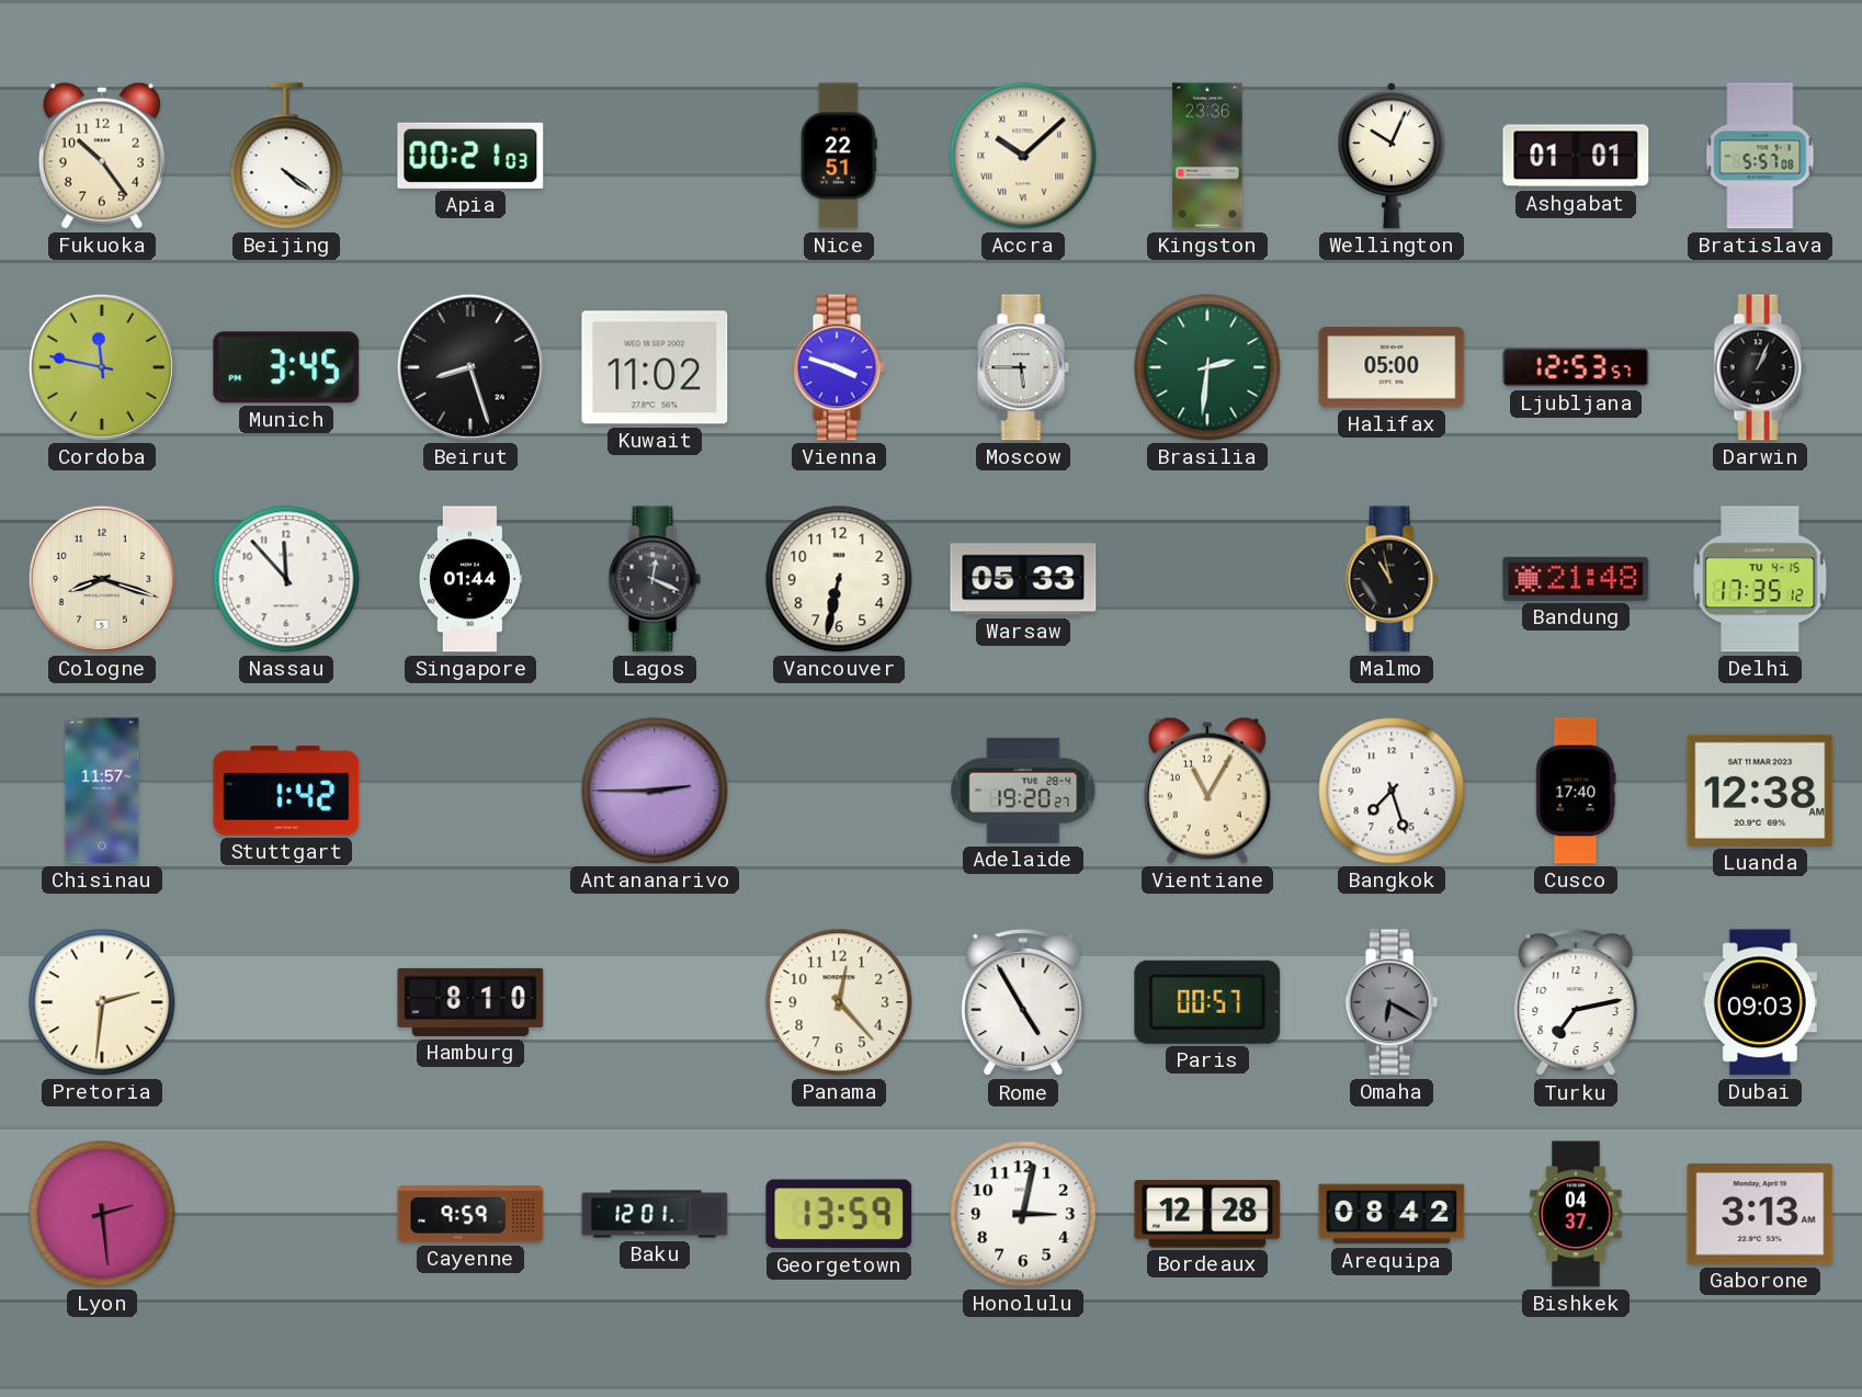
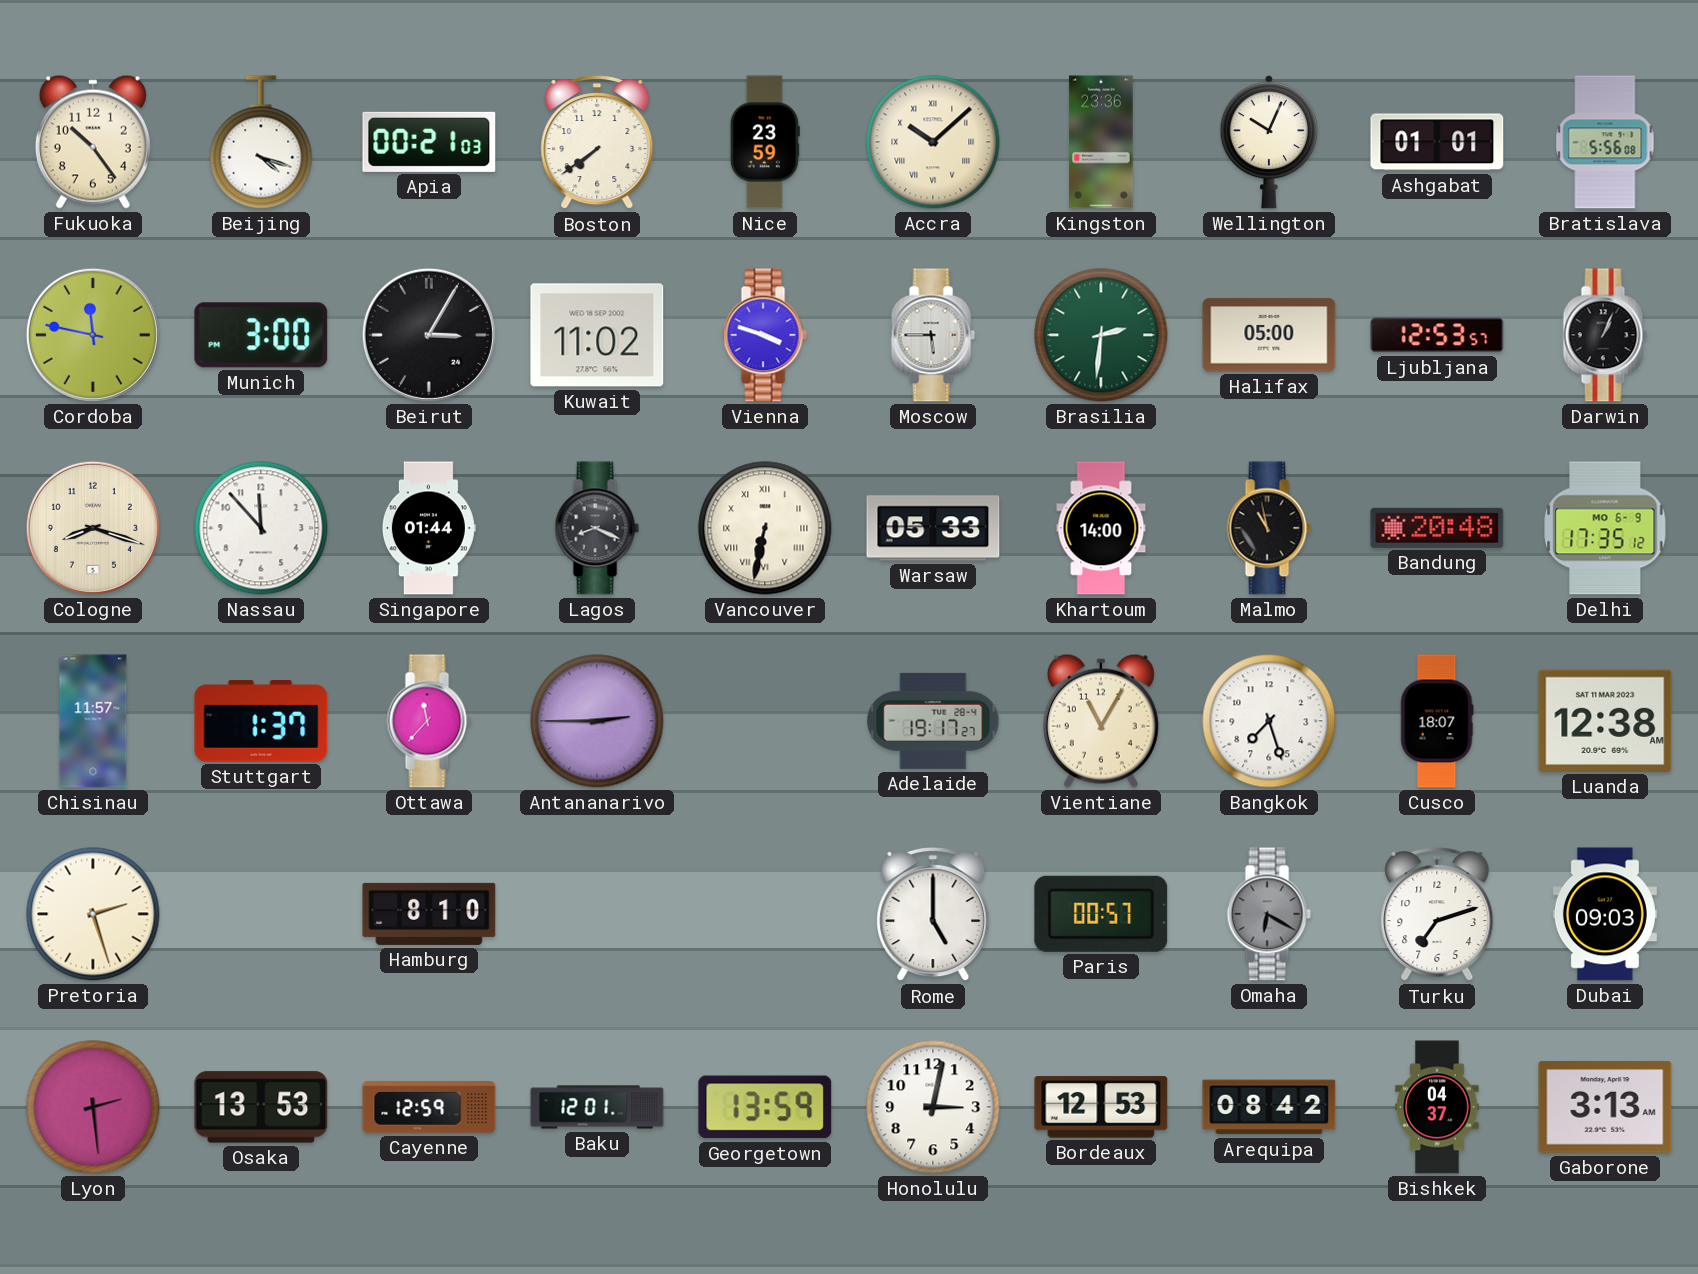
Beijing: 4:21 -> 4:18 (261, 142)
Boston: none -> 7:39 (597, 142)
Nice: 22:51 -> 23:59 (765, 142)
Bratislava: 5:57 -> 5:56 (1605, 142)
Munich: 3:45 -> 3:00 (261, 335)
Beirut: 8:27 -> 3:05 (429, 335)
Lagos: 12:19 -> 8:19 (597, 528)
Vancouver numerals: Arabic -> Roman (765, 528)
Khartoum: none -> 14:00 (1101, 528)
Bandung: 21:48 -> 20:48 (1437, 528)
Delhi date: TU 4-15 -> MO 6-9 (1605, 528)
Stuttgart: 1:42 -> 1:37 (261, 721)
Ottawa: none -> 11:37 (429, 721)
Adelaide: 19:20 -> 19:17 (933, 721)
Cusco: 17:40 -> 18:07 (1437, 721)
Pretoria: 2:31 -> 2:27 (93, 914)
Panama: 12:23 -> none (839, 1002)
Rome: 4:55 -> 5:00 (933, 914)
Turku: 7:13 -> 7:12 (1437, 914)
Osaka: none -> 13:53 (261, 1107)
Cayenne: 9:59 -> 12:59 (429, 1107)
Bordeaux: 12:28 -> 12:53 (1101, 1107)
